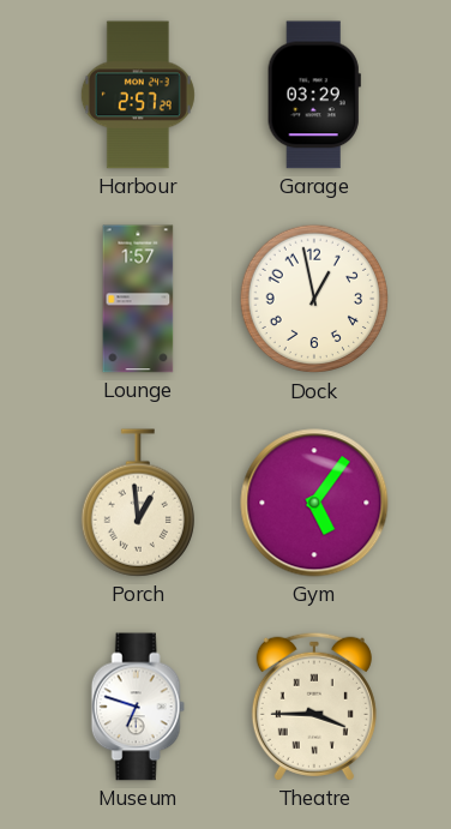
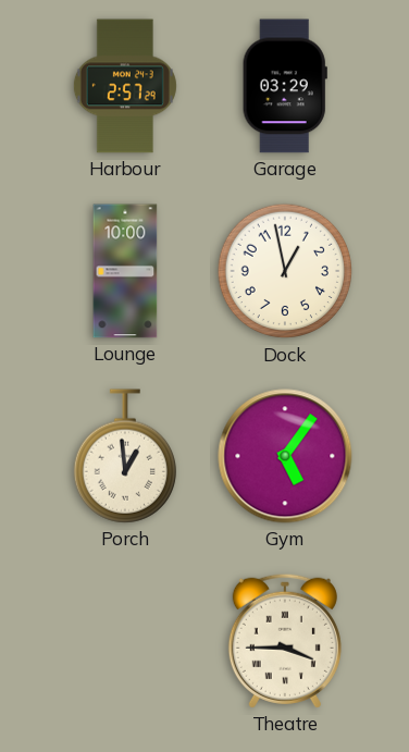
Lounge: 1:57 -> 10:00 (125, 271)
Museum: 6:48 -> none (138, 707)
